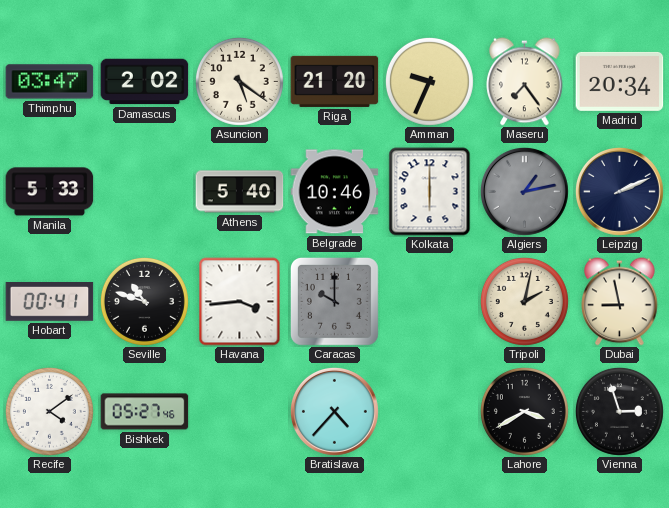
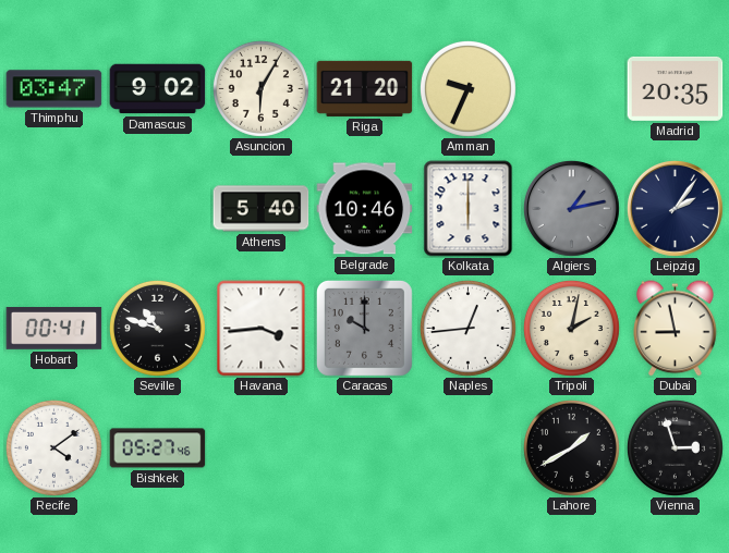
Damascus: 2:02 -> 9:02 (158, 89)
Asuncion: 5:21 -> 6:05 (260, 88)
Maseru: 7:24 -> none (525, 82)
Madrid: 20:34 -> 20:35 (676, 88)
Manila: 5:33 -> none (50, 192)
Leipzig: 2:11 -> 2:06 (675, 208)
Naples: none -> 12:44 (467, 328)
Bratislava: 4:37 -> none (334, 411)
Lahore: 3:40 -> 1:40 (571, 447)
